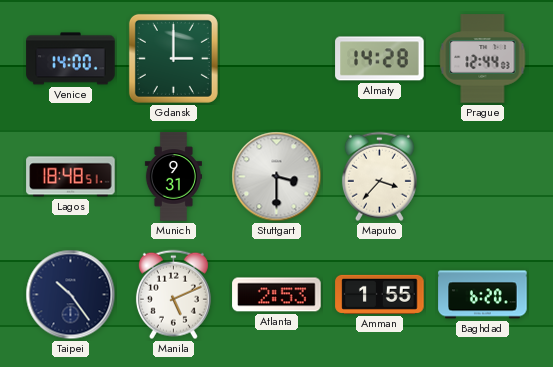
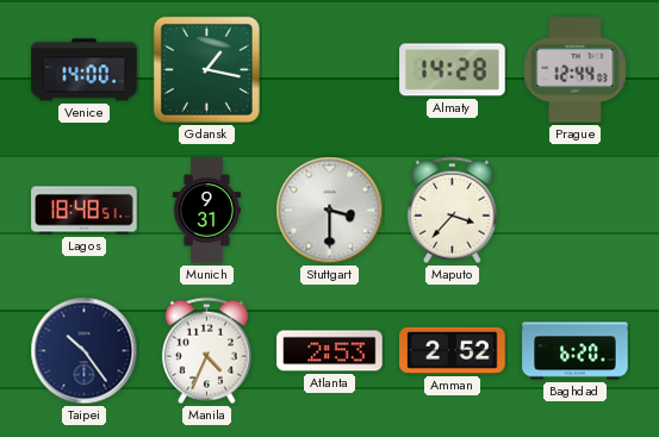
Gdansk: 3:00 -> 1:17 (206, 69)
Manila: 5:11 -> 4:34 (206, 351)
Amman: 1:55 -> 2:52 (453, 350)
